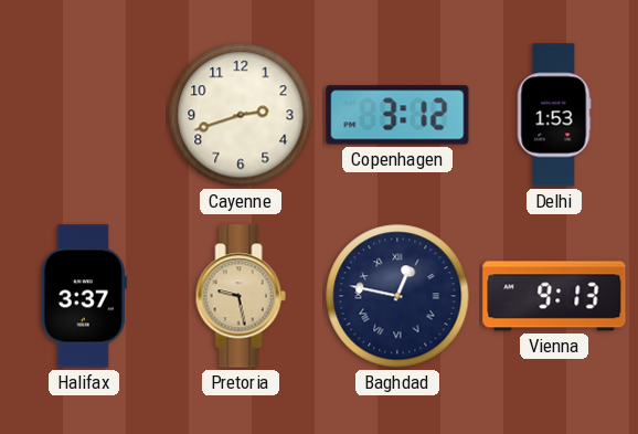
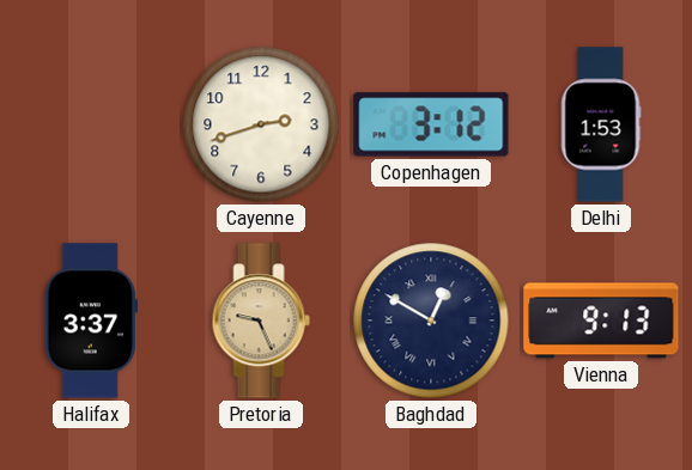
Pretoria: 9:28 -> 9:26 (261, 321)
Baghdad: 12:47 -> 12:50 (431, 321)
